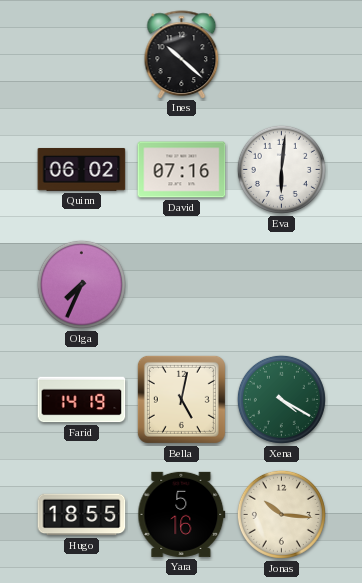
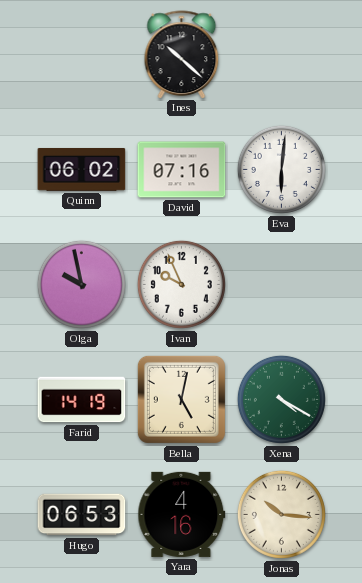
Olga: 7:34 -> 9:58 (81, 284)
Ivan: none -> 9:56 (181, 284)
Hugo: 18:55 -> 06:53 (82, 515)
Yara: 5:16 -> 4:16 (182, 514)
